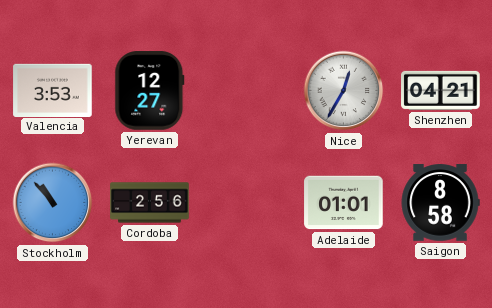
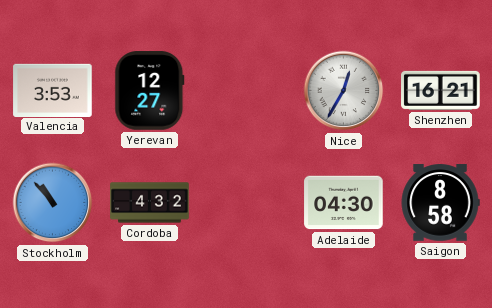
Shenzhen: 04:21 -> 16:21 (441, 90)
Cordoba: 2:56 -> 4:32 (150, 203)
Adelaide: 01:01 -> 04:30 (344, 203)
